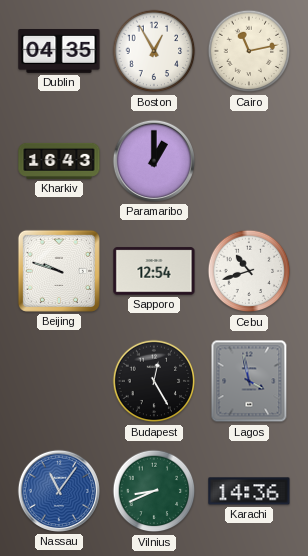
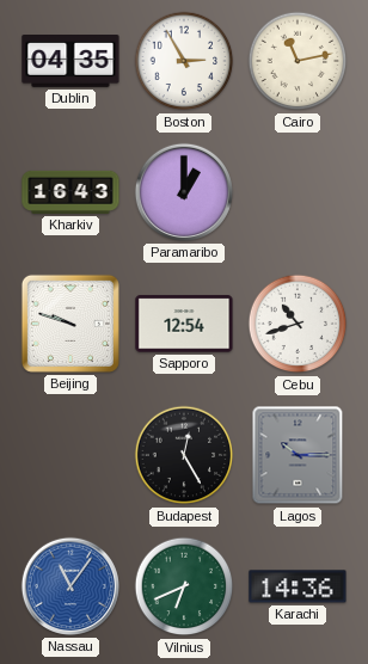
Boston: 12:55 -> 2:55 (184, 61)
Lagos: 3:58 -> 10:15 (298, 455)
Vilnius: 8:41 -> 6:41 (184, 586)
